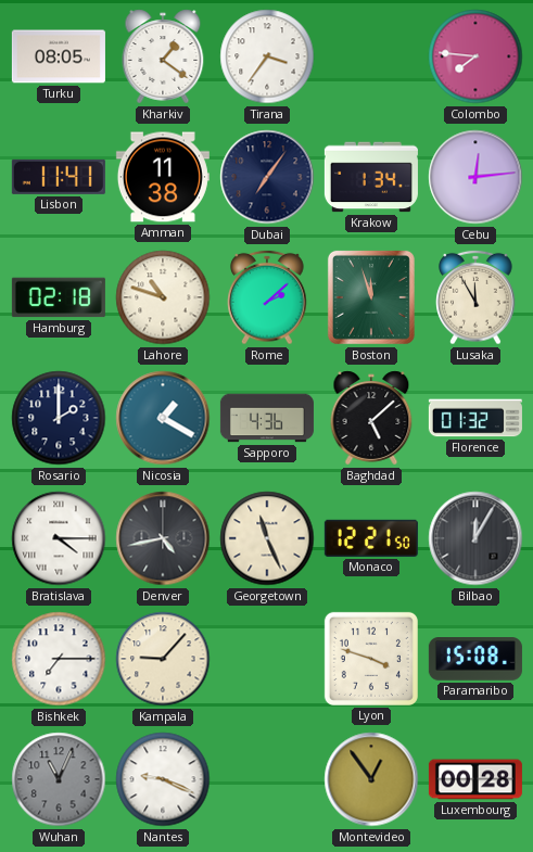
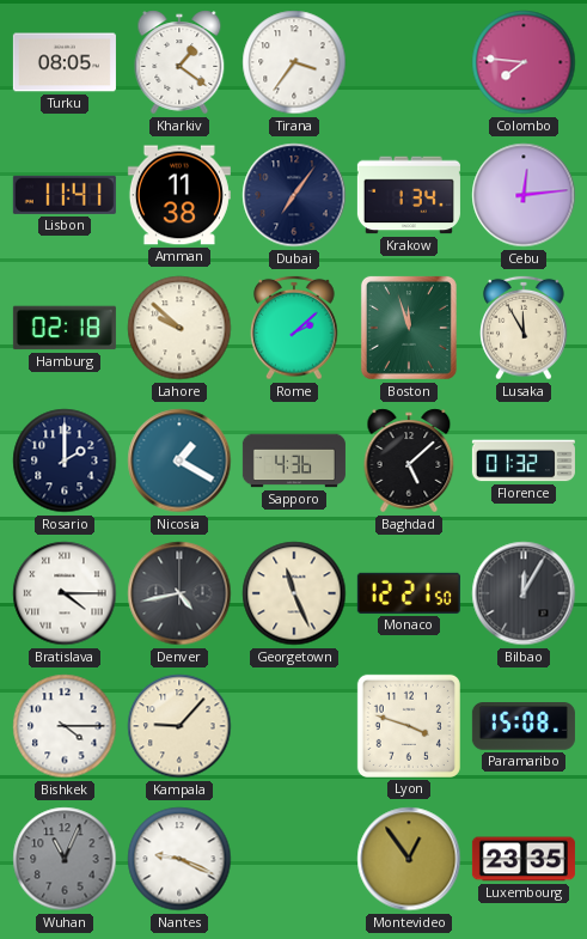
Lahore: 10:48 -> 9:52 (179, 328)
Bishkek: 7:15 -> 4:15 (65, 726)
Luxembourg: 00:28 -> 23:35 (524, 859)
